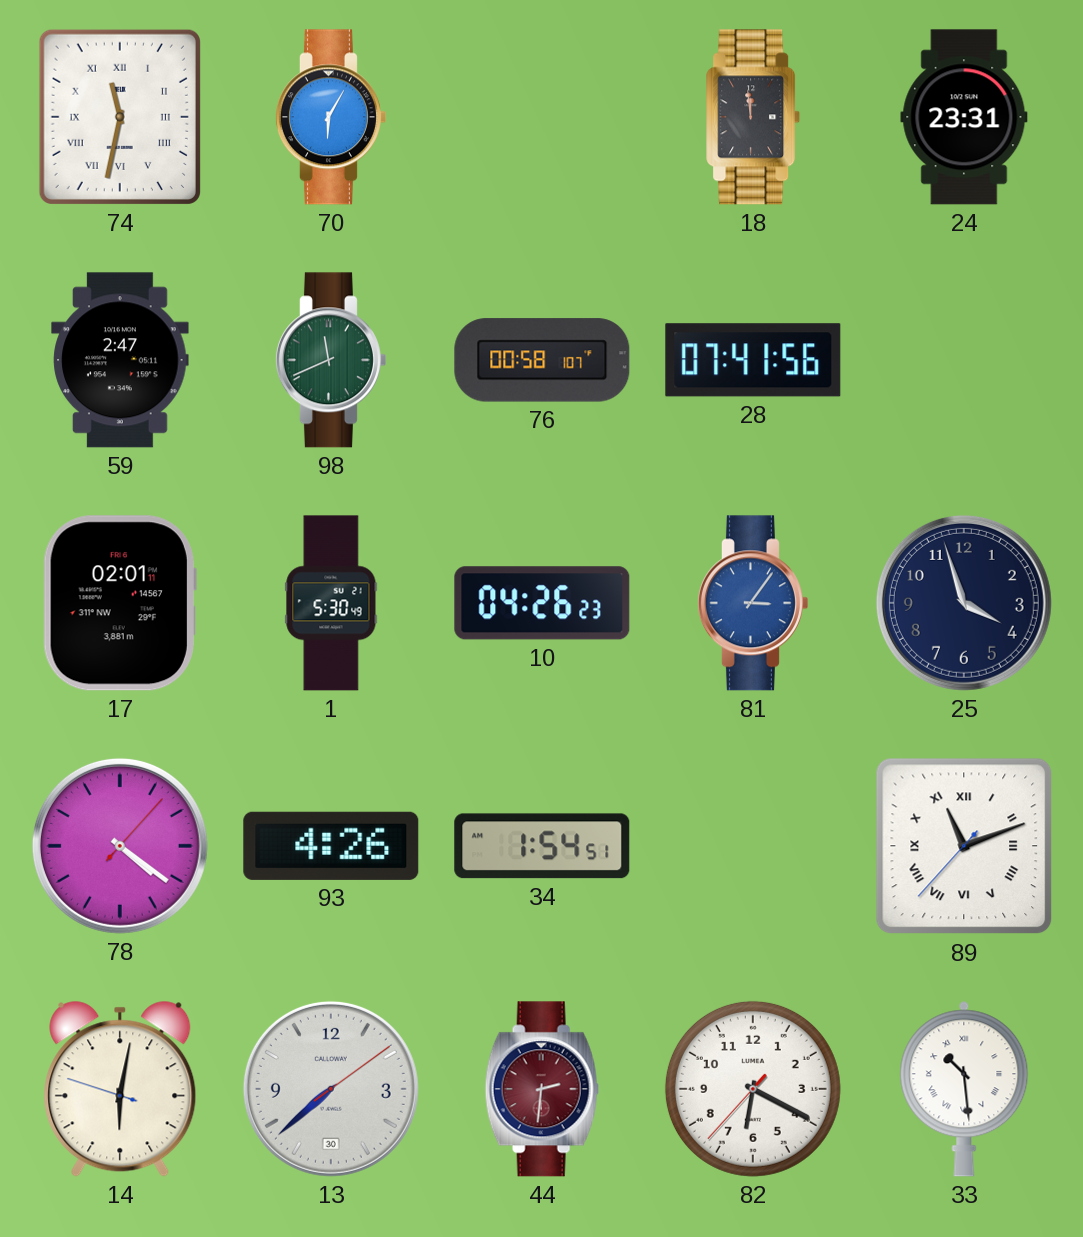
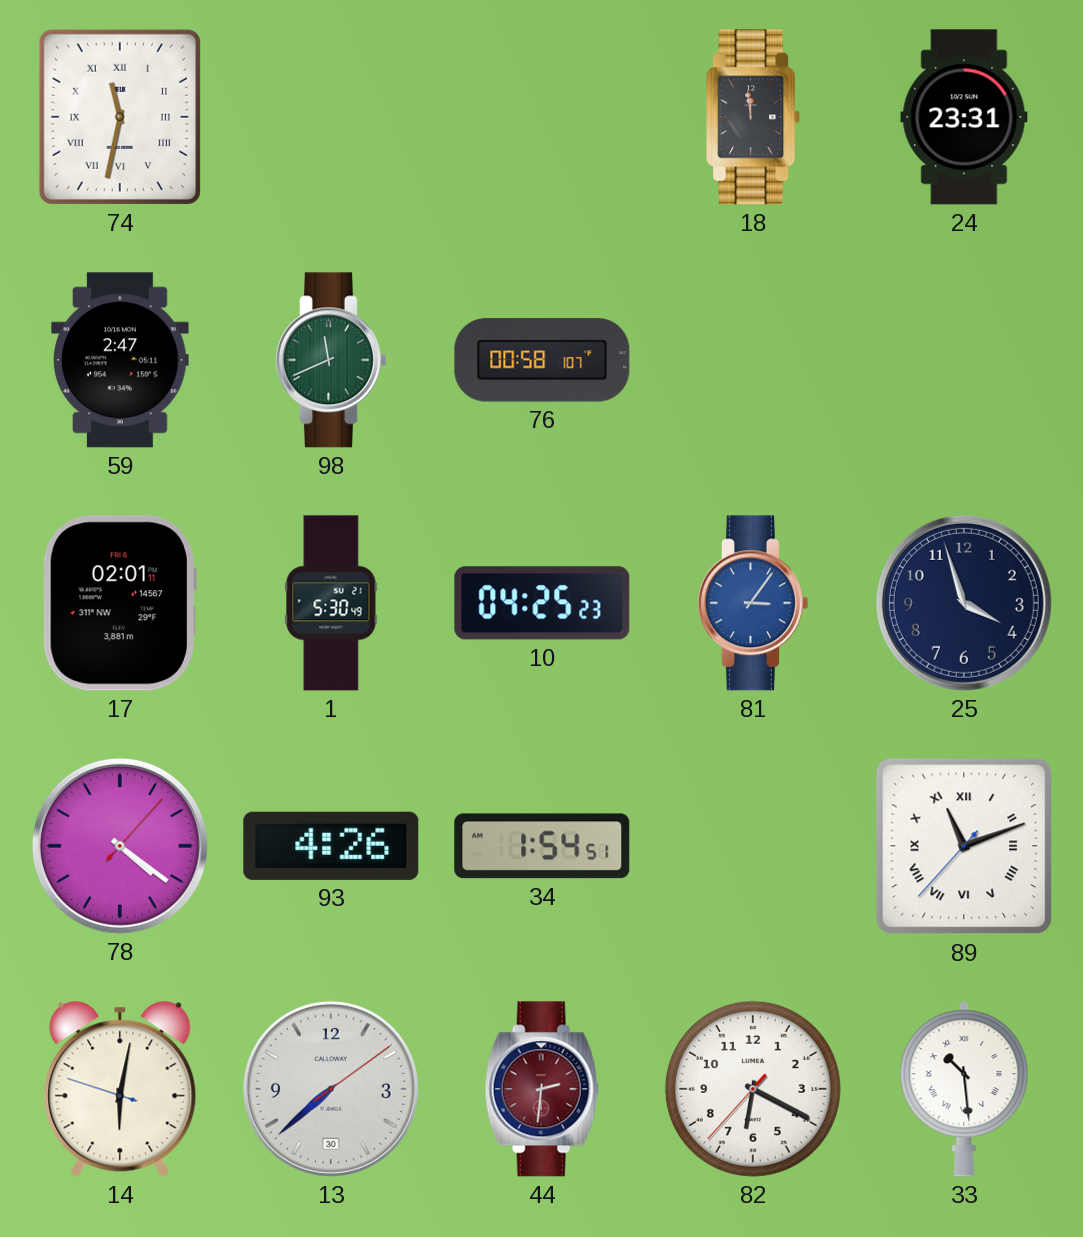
70: 6:05 -> none (330, 117)
28: 07:41 -> none (753, 360)
10: 04:26 -> 04:25 (542, 603)
